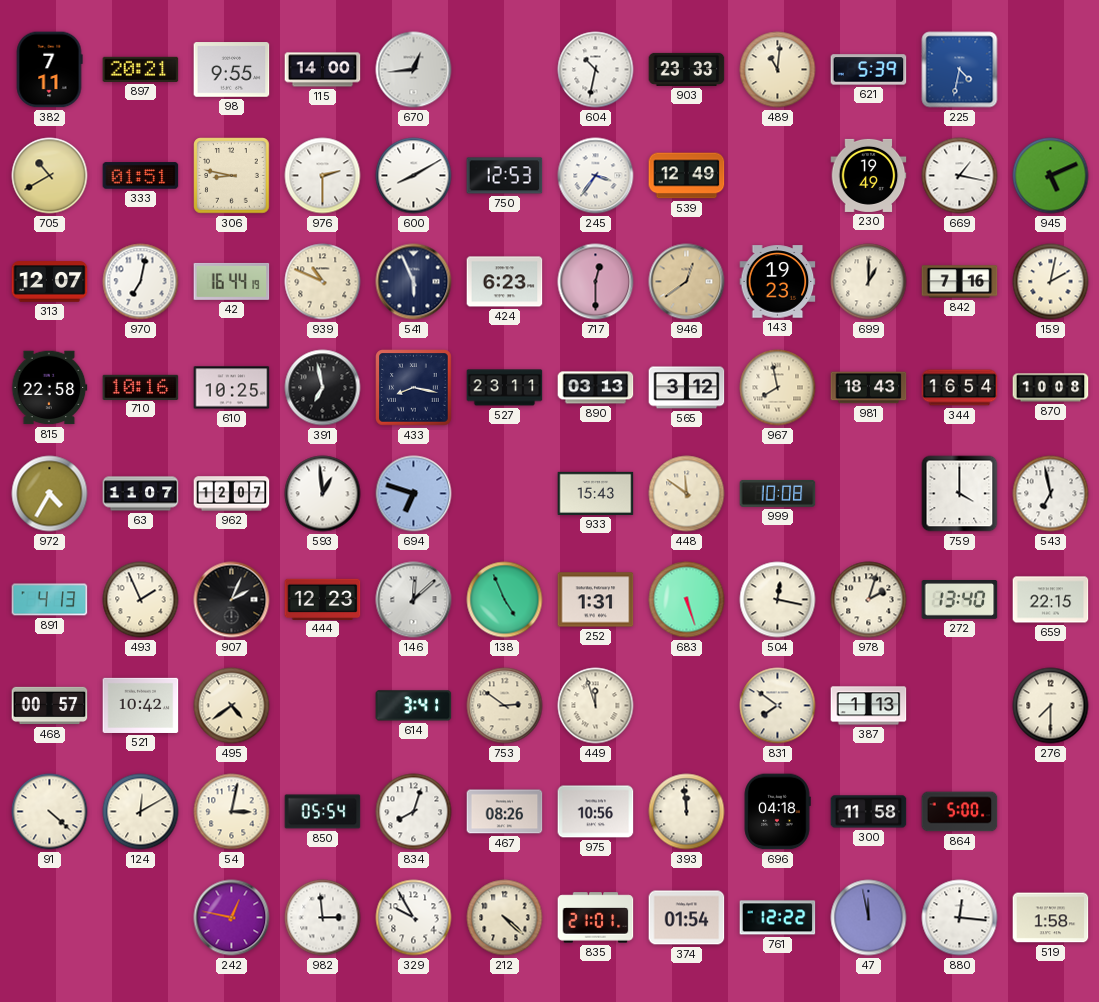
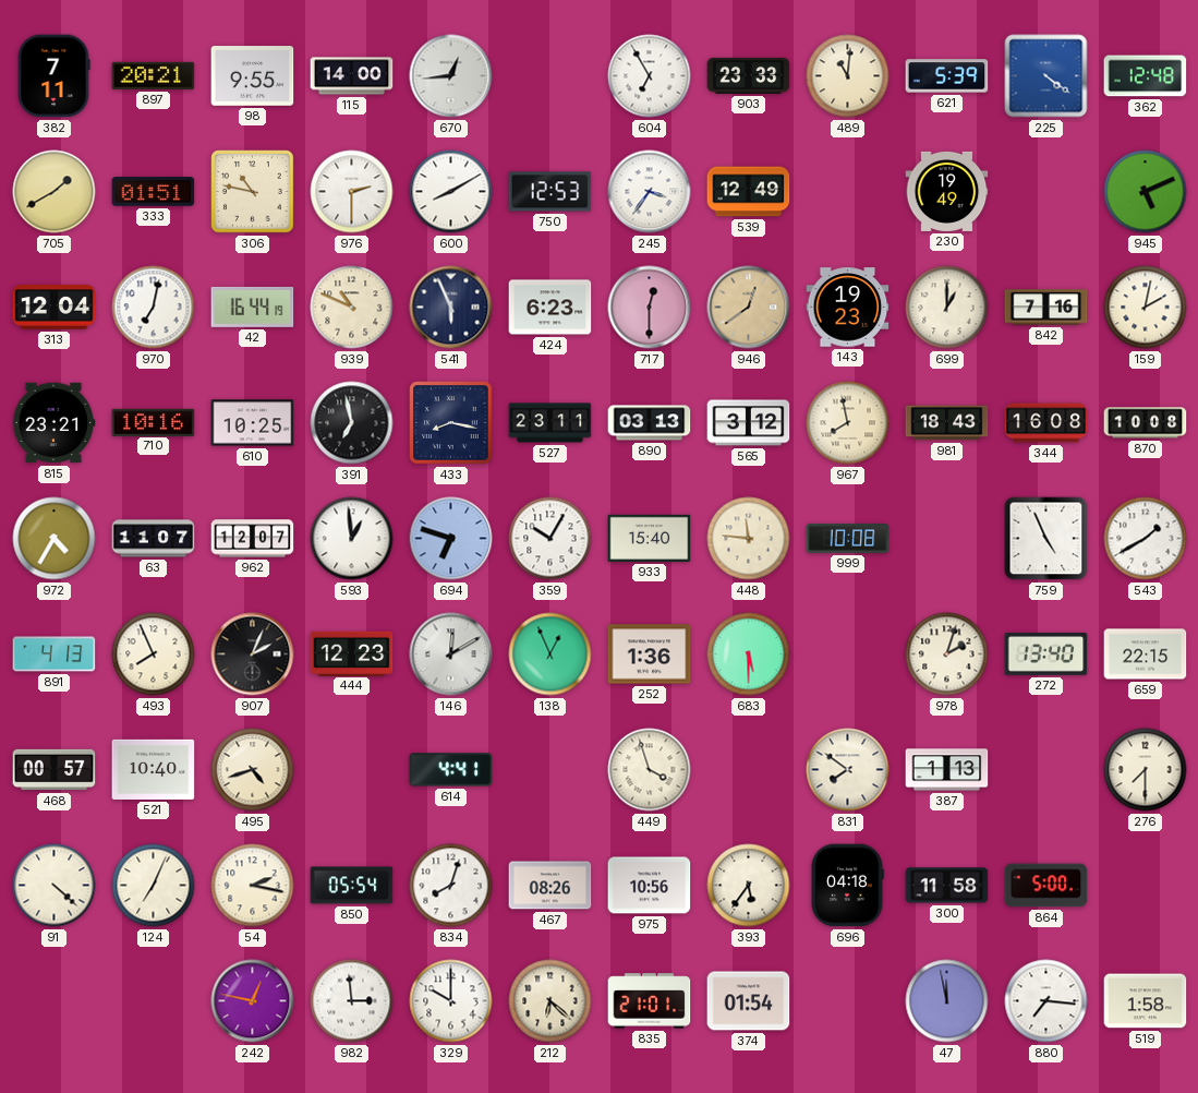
604: 10:32 -> 6:55 (650, 76)
225: 4:32 -> 4:21 (1046, 76)
362: none -> 12:48 (1146, 76)
705: 10:40 -> 1:40 (55, 192)
306: 8:47 -> 10:47 (253, 192)
669: 1:17 -> none (960, 176)
313: 12:07 -> 12:04 (55, 308)
815: 22:58 -> 23:21 (53, 423)
344: 16:54 -> 16:08 (1046, 423)
359: none -> 10:05 (550, 539)
933: 15:43 -> 15:40 (650, 538)
448: 11:51 -> 11:46 (749, 539)
759: 4:00 -> 4:56 (1046, 539)
543: 6:58 -> 1:40 (1146, 539)
493: 1:56 -> 7:56 (154, 654)
146: 12:08 -> 12:10 (451, 654)
138: 4:56 -> 12:56 (550, 654)
252: 1:31 -> 1:36 (650, 654)
683: 5:27 -> 5:30 (749, 654)
504: 12:17 -> none (778, 600)
521: 10:42 -> 10:40 (154, 769)
495: 4:39 -> 4:42 (253, 770)
614: 3:41 -> 4:41 (451, 770)
753: 2:51 -> none (505, 706)
449: 11:57 -> 3:57 (650, 770)
124: 12:10 -> 7:04 (154, 886)
54: 3:02 -> 2:17 (253, 886)
393: 11:59 -> 5:36 (749, 886)
329: 9:55 -> 10:00 (451, 1001)
212: 4:22 -> 6:22 (550, 1001)
761: 12:22 -> none (778, 918)
880: 12:16 -> 7:16 (1046, 1001)
